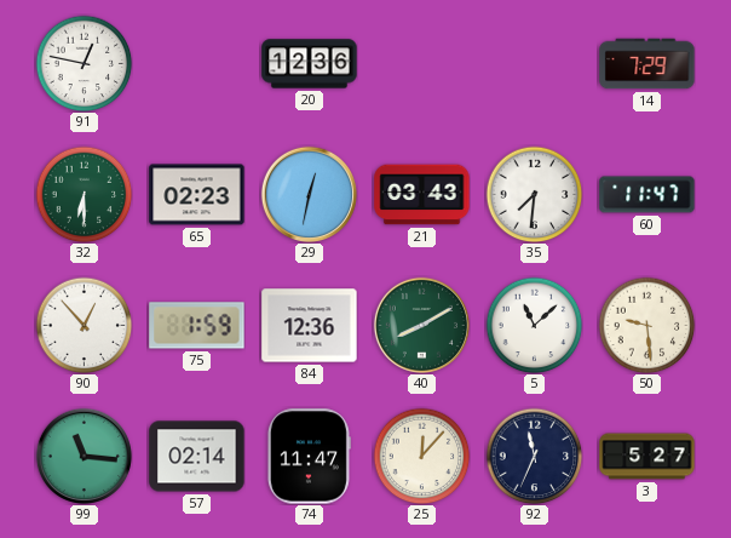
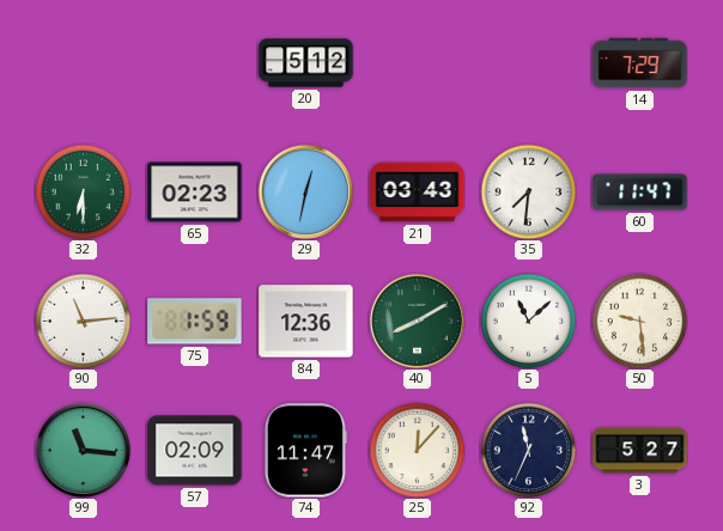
91: 12:47 -> none (84, 63)
20: 12:36 -> 5:12 (306, 63)
90: 12:53 -> 11:14 (83, 321)
57: 02:14 -> 02:09 (195, 451)
